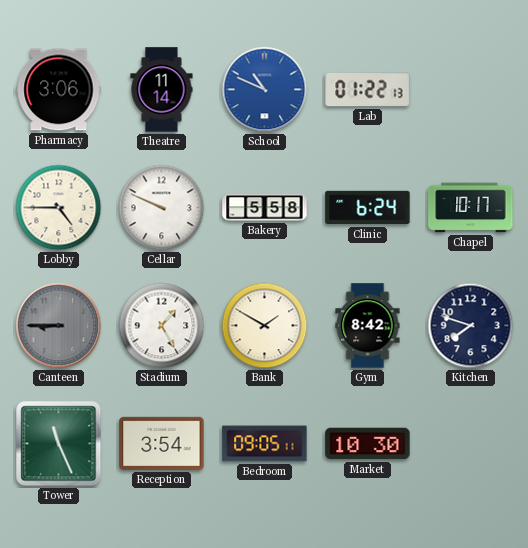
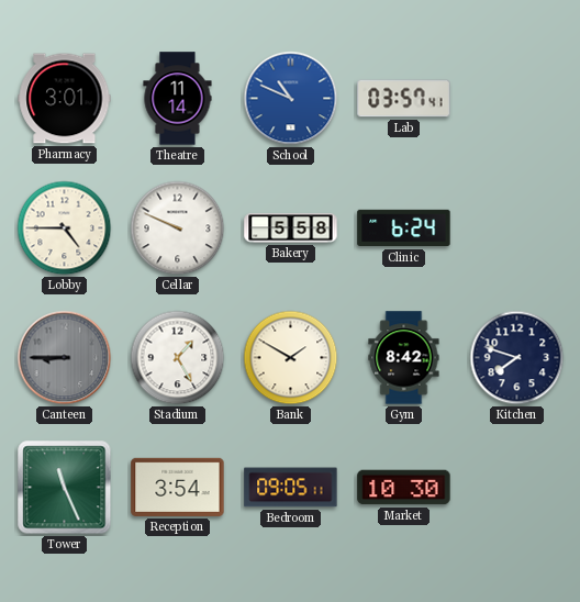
Pharmacy: 3:06 -> 3:01 (65, 99)
Lab: 01:22 -> 03:57 (404, 99)
Chapel: 10:17 -> none (471, 208)
